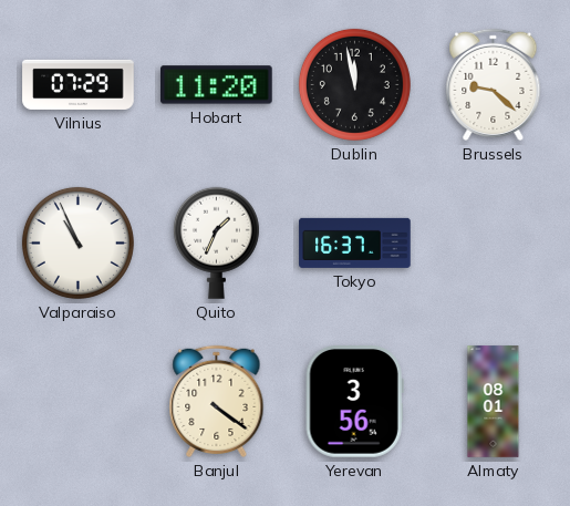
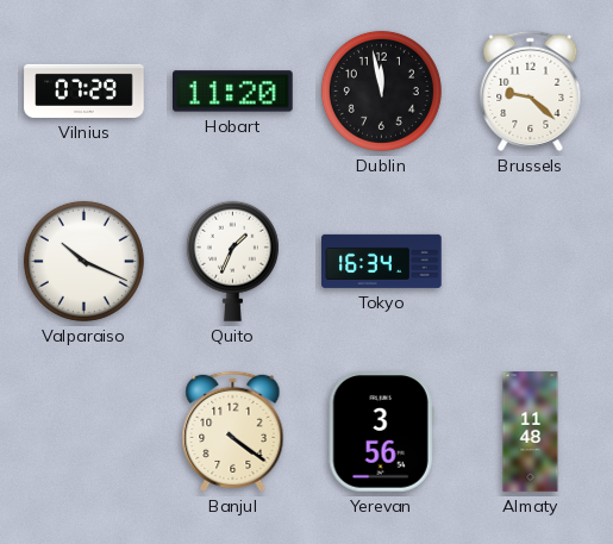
Valparaiso: 10:56 -> 10:19 (83, 261)
Tokyo: 16:37 -> 16:34 (382, 261)
Almaty: 08:01 -> 11:48 (531, 432)
